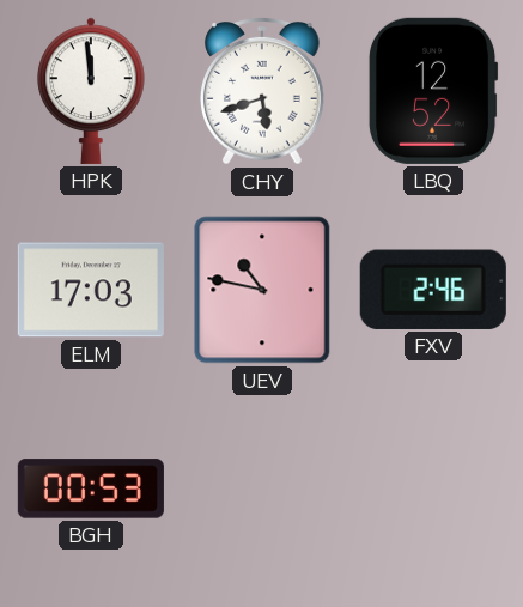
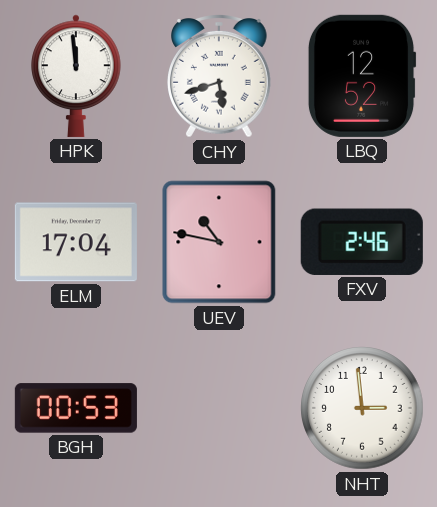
ELM: 17:03 -> 17:04 (76, 242)
NHT: none -> 2:59 (362, 408)
